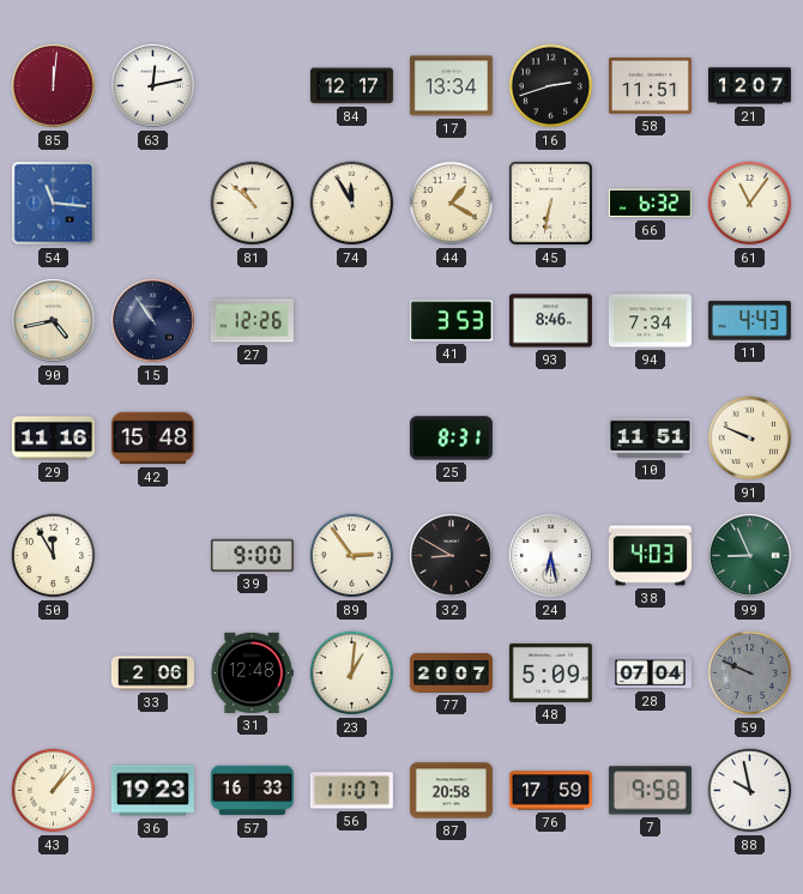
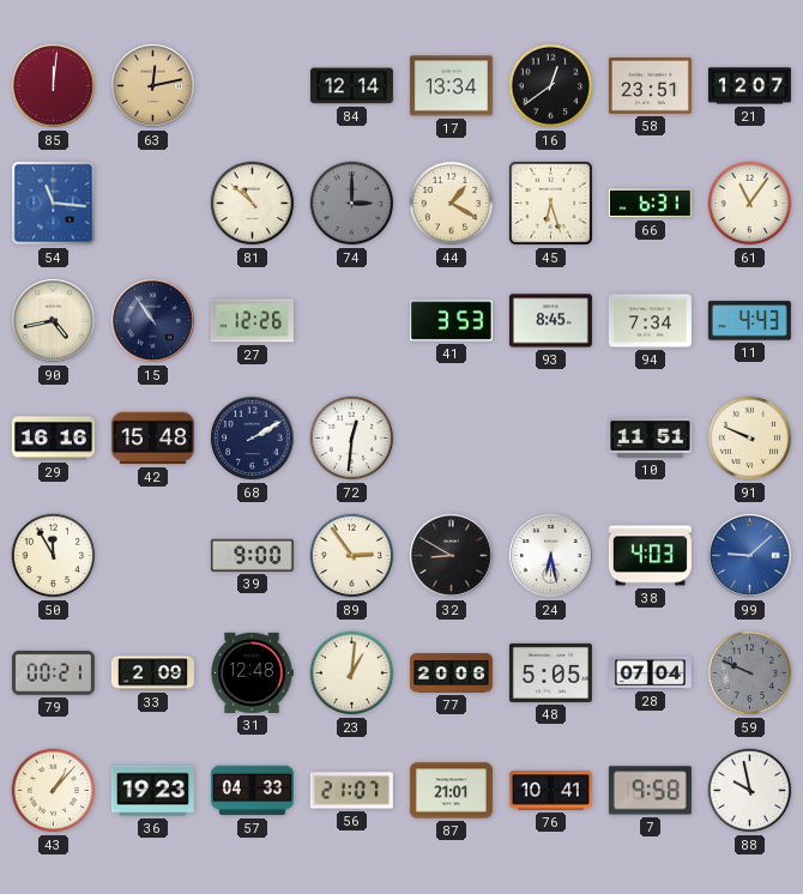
63 dial: white -> champagne (153, 86)
84: 12:17 -> 12:14 (351, 86)
16: 2:42 -> 12:39 (551, 86)
58: 11:51 -> 23:51 (650, 86)
74: 11:55 -> 3:00 (352, 204)
74 dial: cream -> grey (352, 204)
45: 6:32 -> 6:27 (550, 203)
66: 6:32 -> 6:31 (650, 204)
93: 8:46 -> 8:45 (550, 321)
29: 11:16 -> 16:16 (53, 439)
68: none -> 2:10 (253, 439)
72: none -> 12:31 (352, 439)
25: 8:31 -> none (451, 439)
99: 8:56 -> 9:08 (750, 556)
99 dial: green -> blue (750, 556)
79: none -> 00:21 (53, 672)
33: 2:06 -> 2:09 (152, 673)
77: 20:07 -> 20:06 (451, 673)
48: 5:09 -> 5:05 (550, 672)
57: 16:33 -> 04:33 (252, 791)
56: 11:07 -> 21:07 (351, 791)
87: 20:58 -> 21:01 (451, 791)
76: 17:59 -> 10:41 (550, 791)
